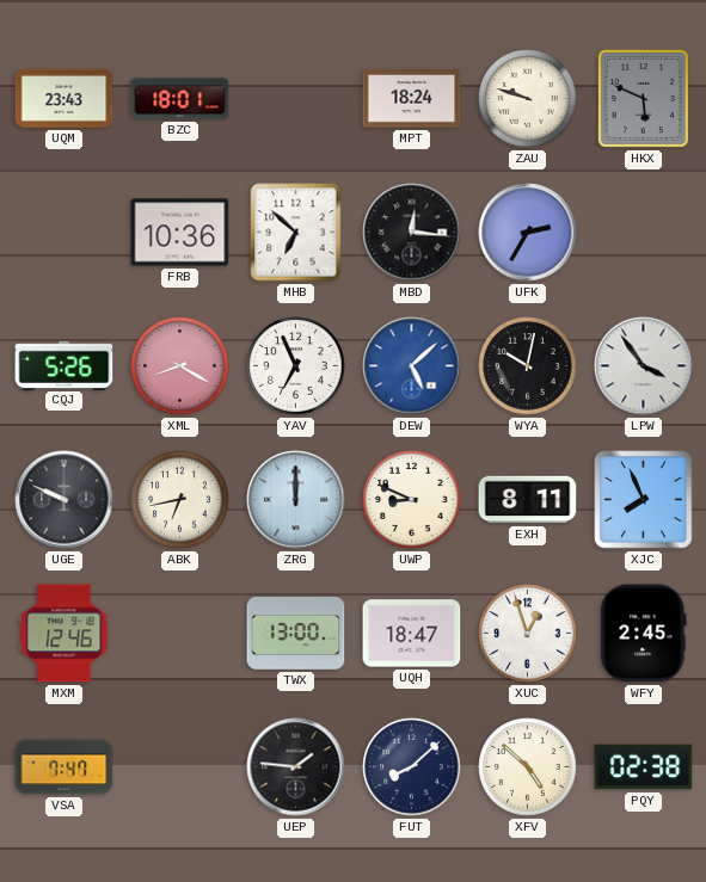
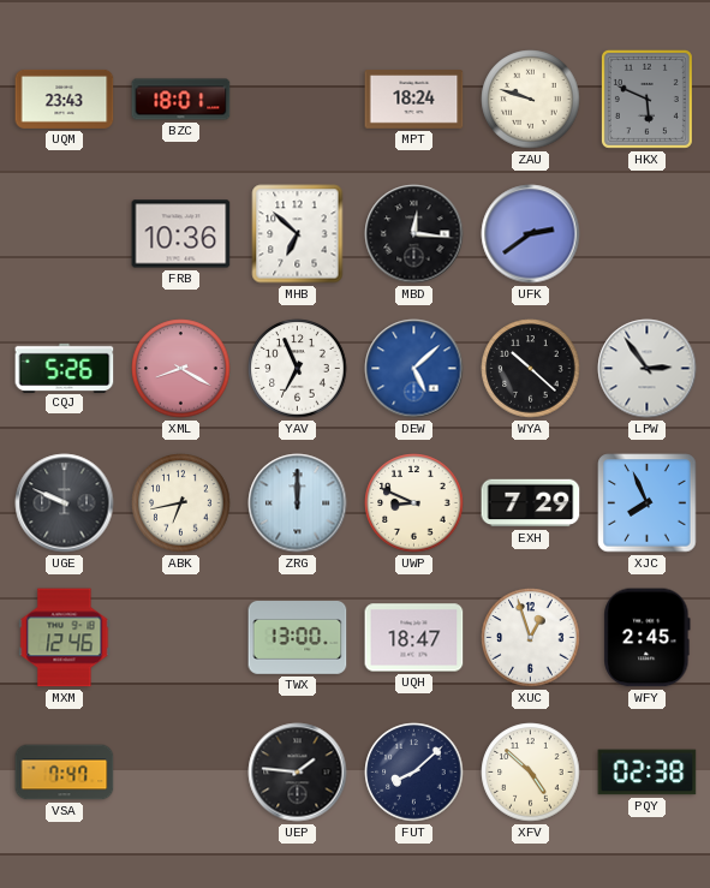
UFK: 2:35 -> 2:39 (531, 234)
WYA: 10:02 -> 10:22 (531, 369)
LPW: 3:54 -> 2:54 (648, 369)
EXH: 8:11 -> 7:29 (531, 503)
